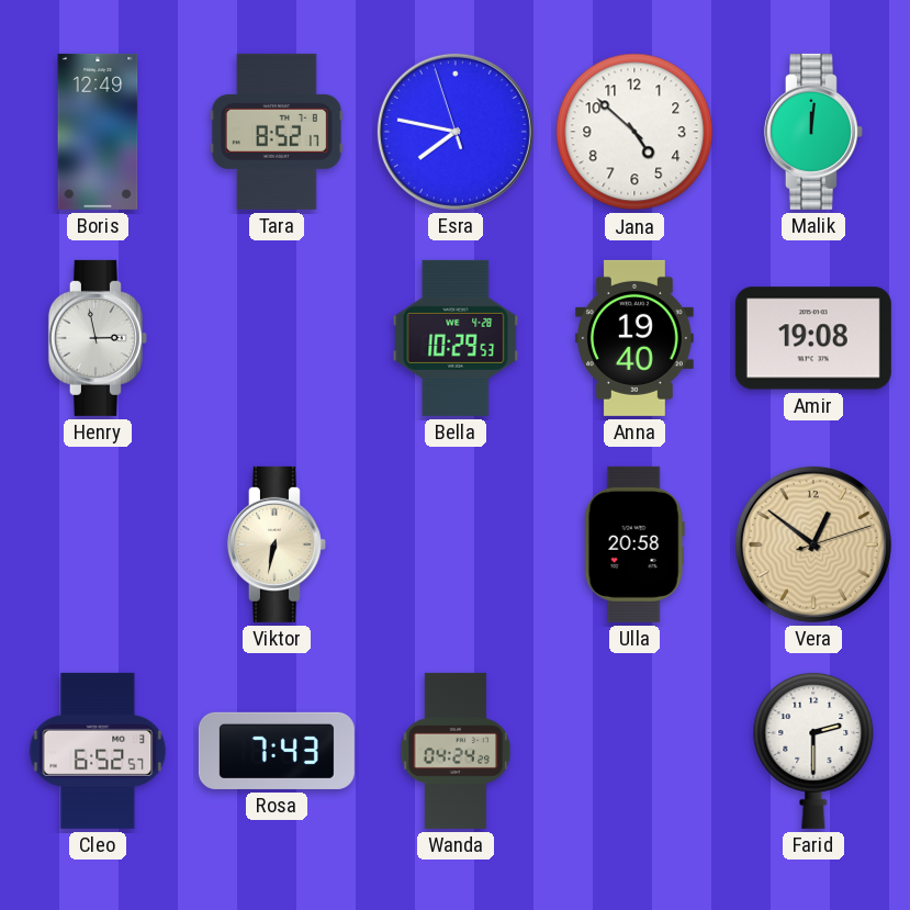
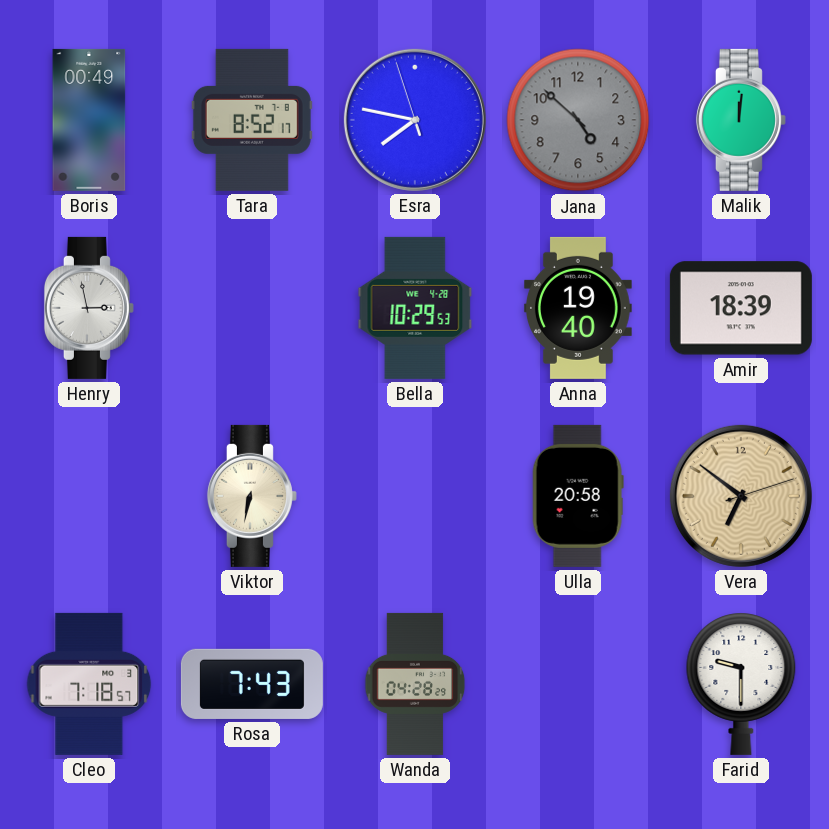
Boris: 12:49 -> 00:49 (89, 120)
Jana dial: white -> grey (578, 120)
Amir: 19:08 -> 18:39 (741, 308)
Vera: 12:51 -> 6:51 (741, 496)
Cleo: 6:52 -> 7:18 (89, 684)
Wanda: 04:24 -> 04:28 (415, 684)
Farid: 2:30 -> 9:30 (741, 684)
